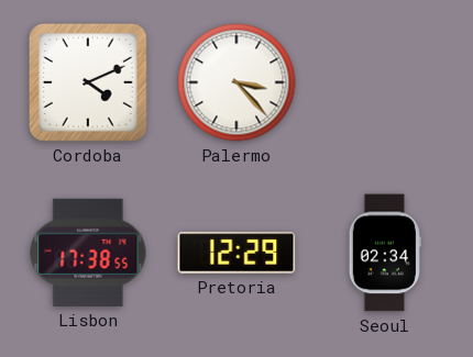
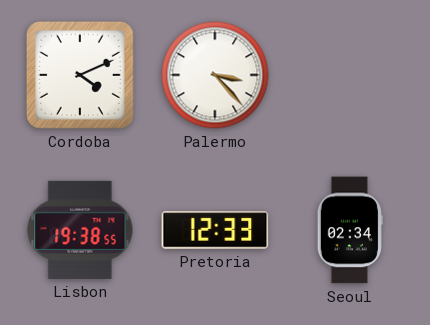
Lisbon: 17:38 -> 19:38 (80, 230)
Pretoria: 12:29 -> 12:33 (215, 230)
